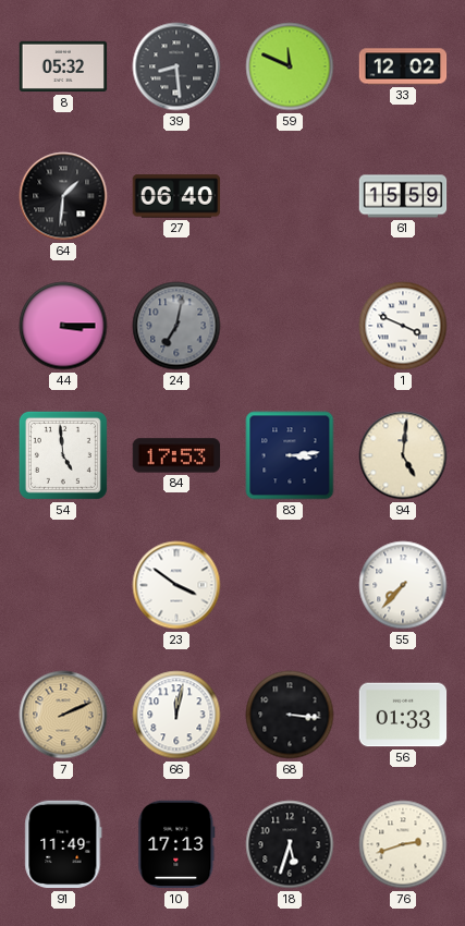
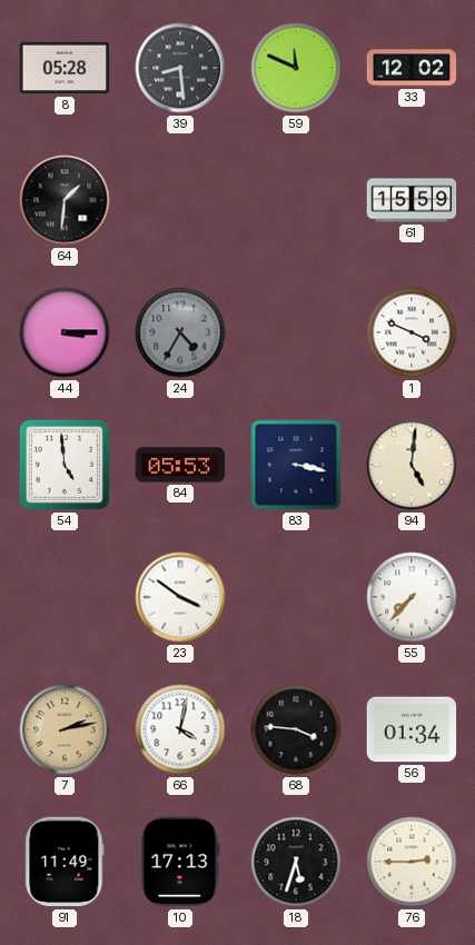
8: 05:32 -> 05:28 (65, 68)
27: 06:40 -> none (176, 196)
24: 7:02 -> 4:35 (180, 332)
84: 17:53 -> 05:53 (180, 465)
83: 3:14 -> 3:17 (296, 465)
7: 2:11 -> 2:13 (65, 729)
66: 12:02 -> 4:02 (180, 729)
68: 3:16 -> 3:46 (296, 729)
56: 01:33 -> 01:34 (412, 729)
76: 2:42 -> 2:45 (412, 862)
